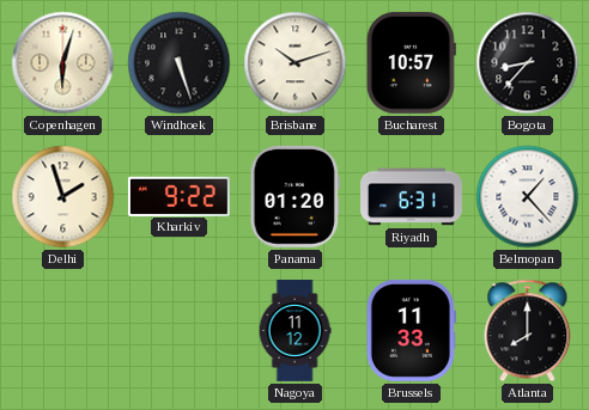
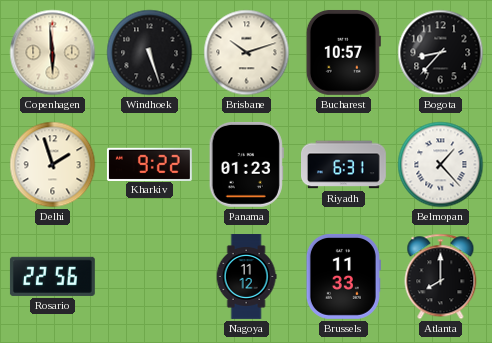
Copenhagen: 6:03 -> 5:59 (53, 53)
Panama: 01:20 -> 01:23 (246, 164)
Rosario: none -> 22:56 (52, 276)
